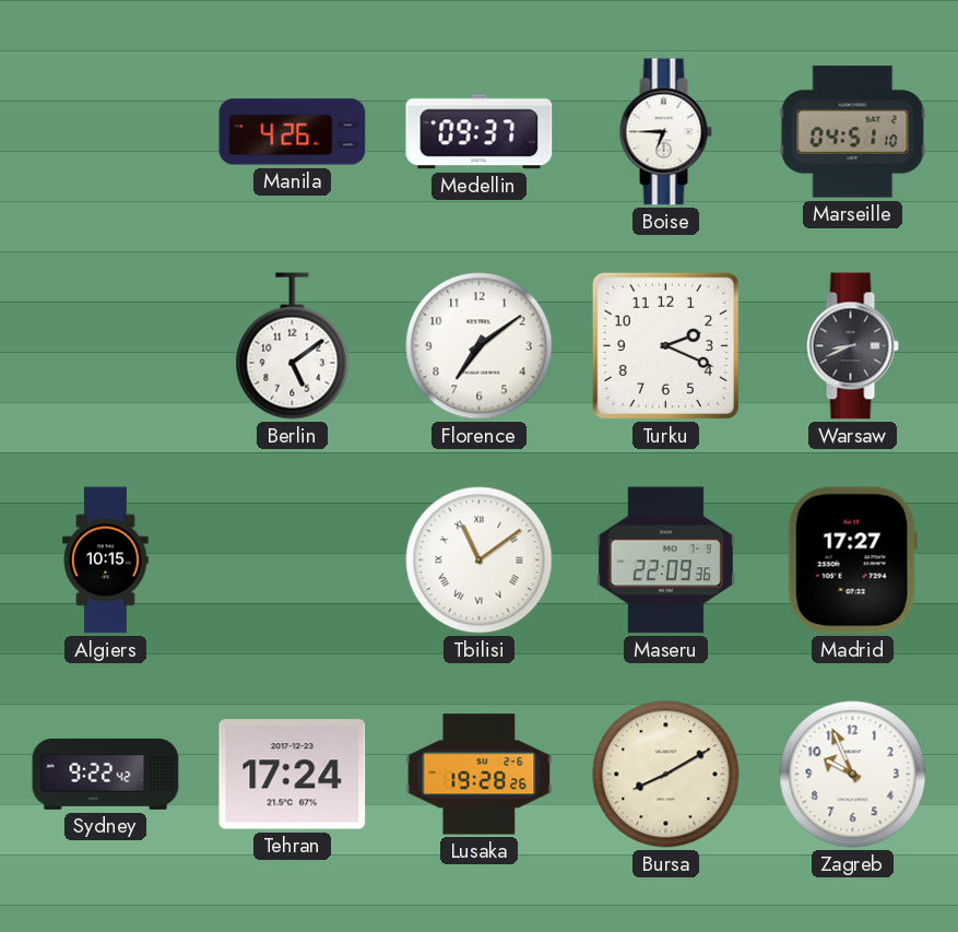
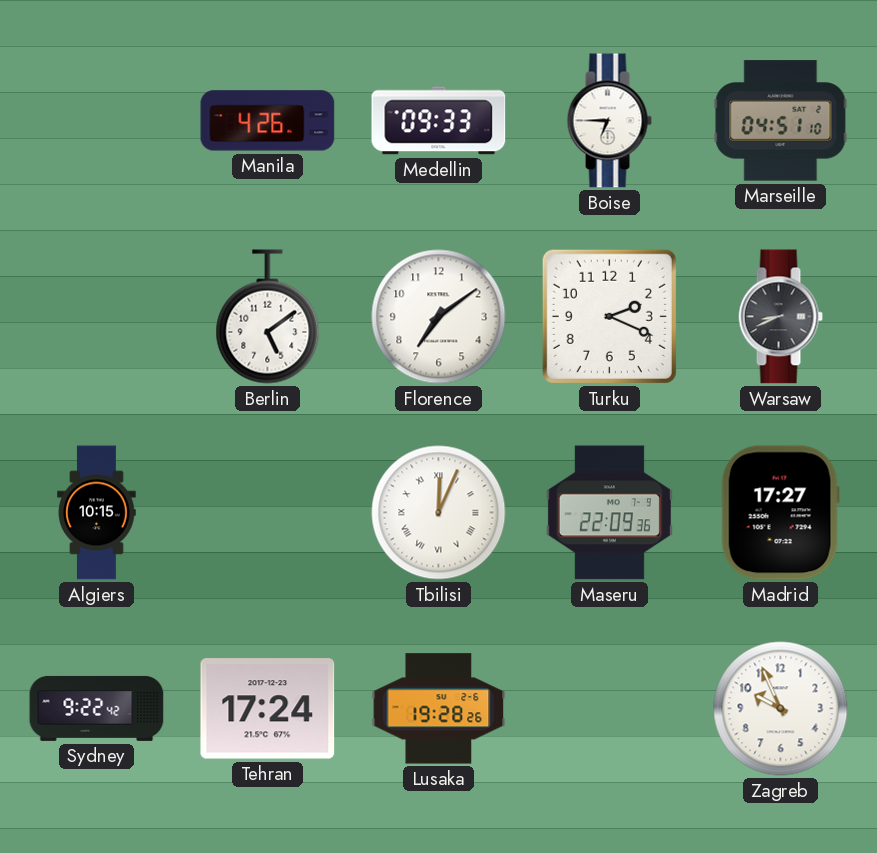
Medellin: 09:37 -> 09:33 (439, 121)
Tbilisi: 11:09 -> 12:04 (439, 513)
Bursa: 8:10 -> none (666, 775)
